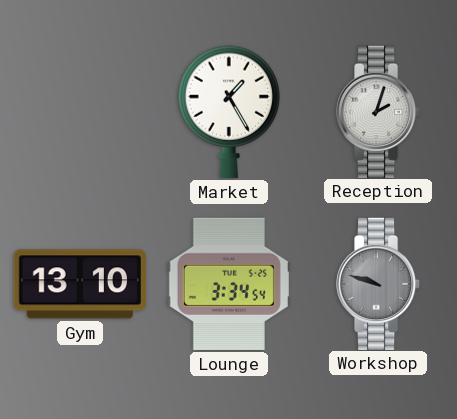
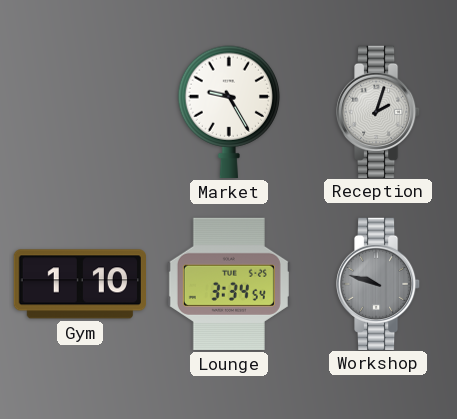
Market: 1:25 -> 9:25 (229, 112)
Gym: 13:10 -> 1:10 (80, 284)
